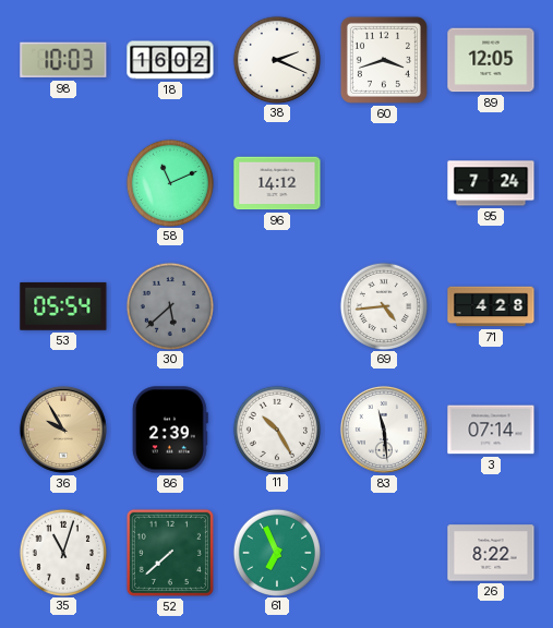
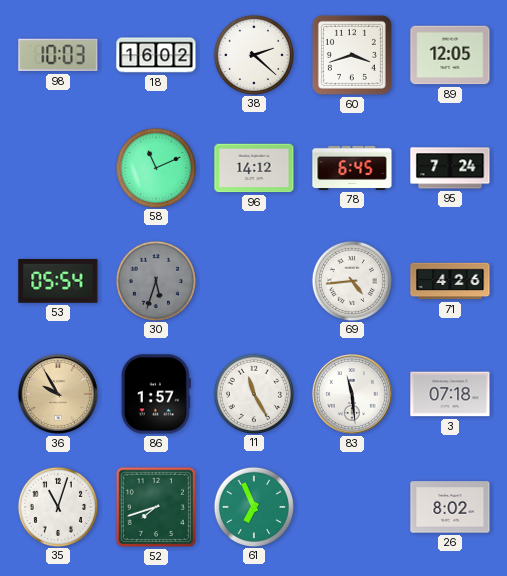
38: 2:19 -> 2:22 (253, 54)
78: none -> 6:45 (352, 168)
30: 5:38 -> 5:33 (155, 280)
71: 4:28 -> 4:26 (450, 281)
86: 2:39 -> 1:57 (156, 394)
11: 10:25 -> 11:25 (253, 393)
3: 07:14 -> 07:18 (450, 394)
52: 7:38 -> 7:42 (156, 507)
26: 8:22 -> 8:02 (450, 507)
